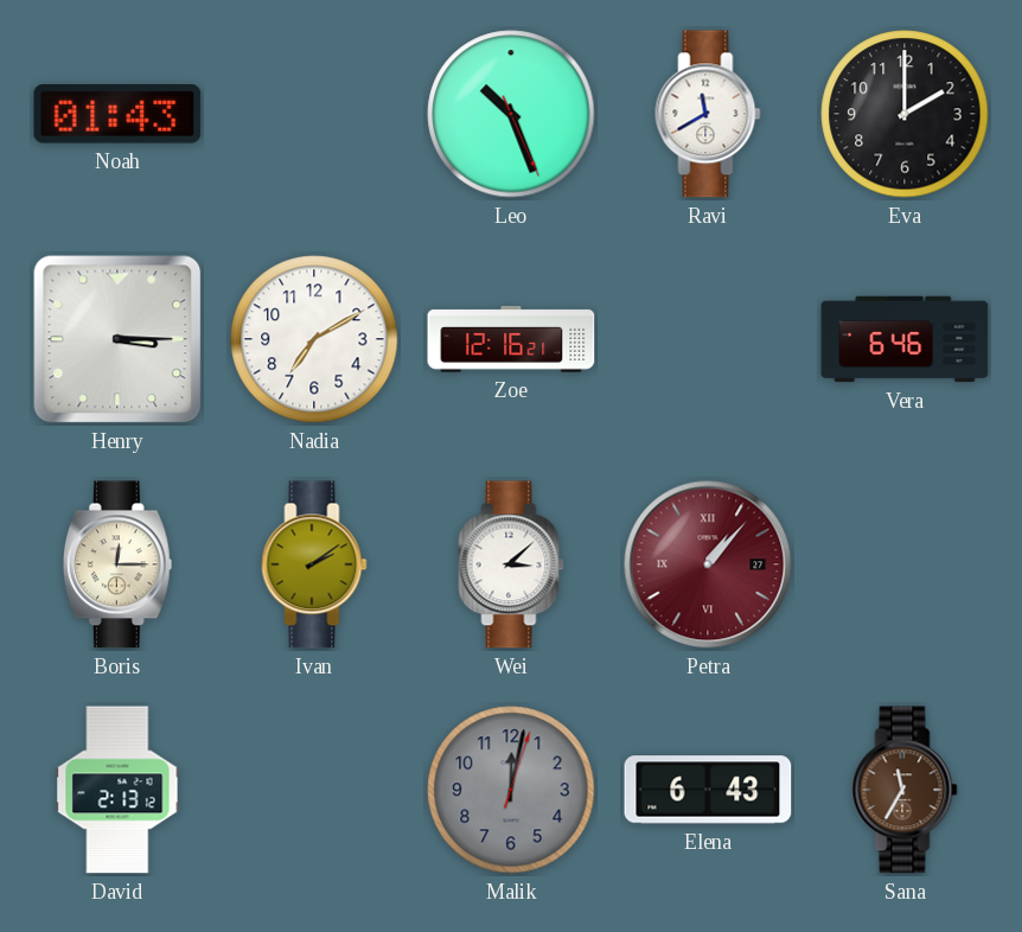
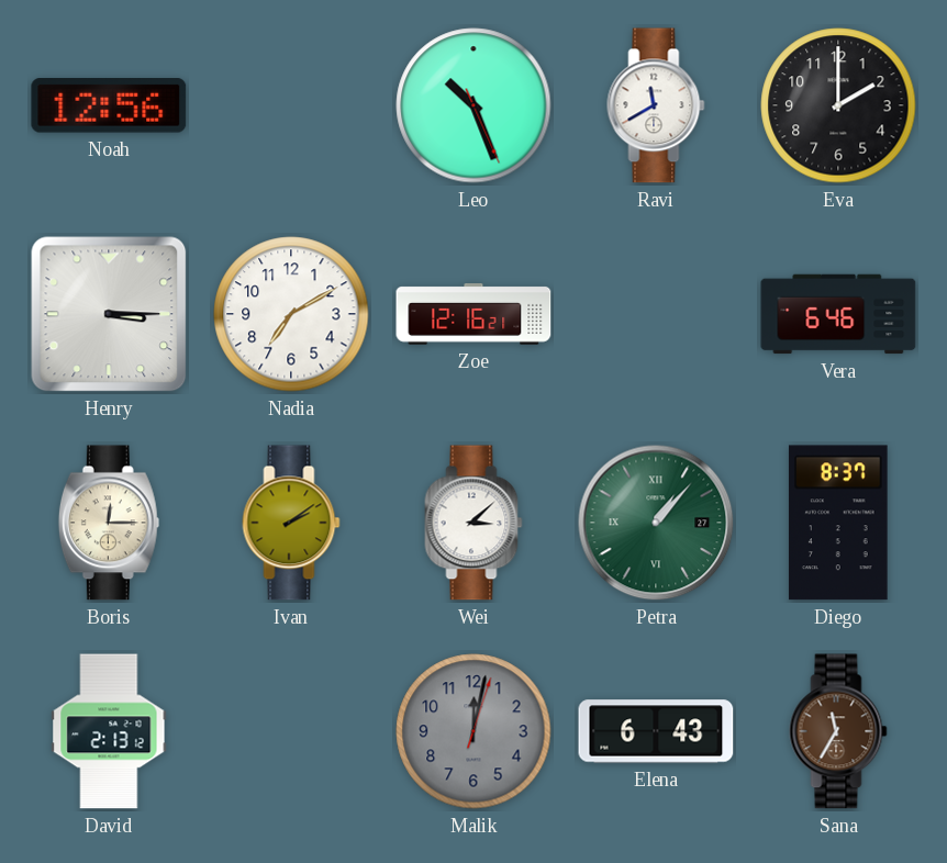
Noah: 01:43 -> 12:56 (109, 105)
Petra dial: burgundy -> green (656, 523)
Diego: none -> 8:37 (838, 523)
